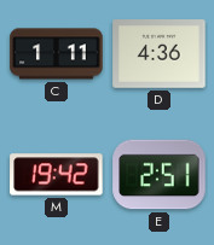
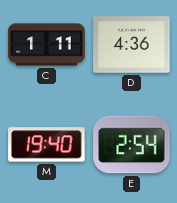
M: 19:42 -> 19:40 (47, 145)
E: 2:51 -> 2:54 (132, 145)
